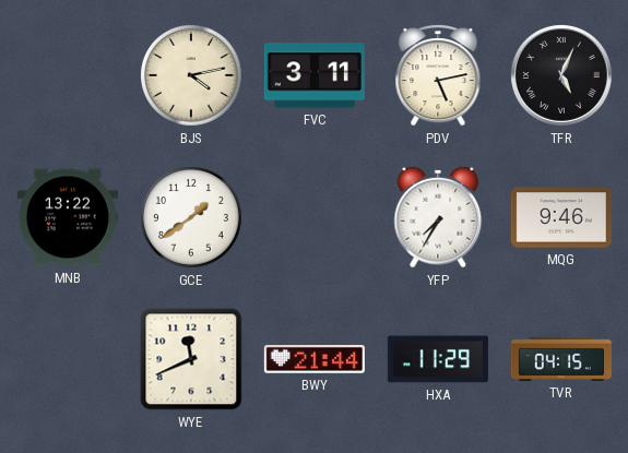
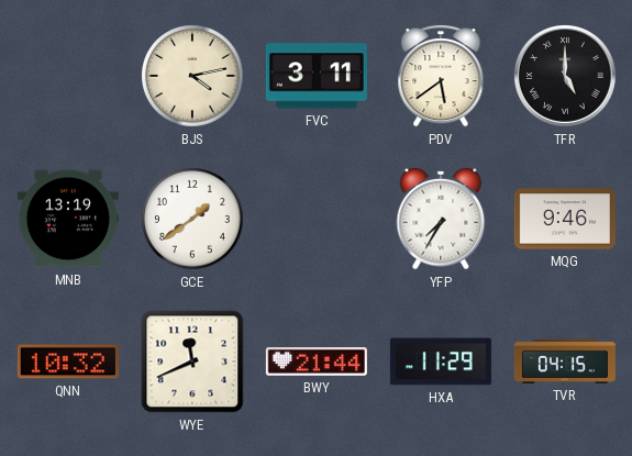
PDV: 5:13 -> 5:39 (441, 77)
TFR: 5:04 -> 5:00 (565, 76)
MNB: 13:22 -> 13:19 (68, 219)
QNN: none -> 10:32 (68, 362)
